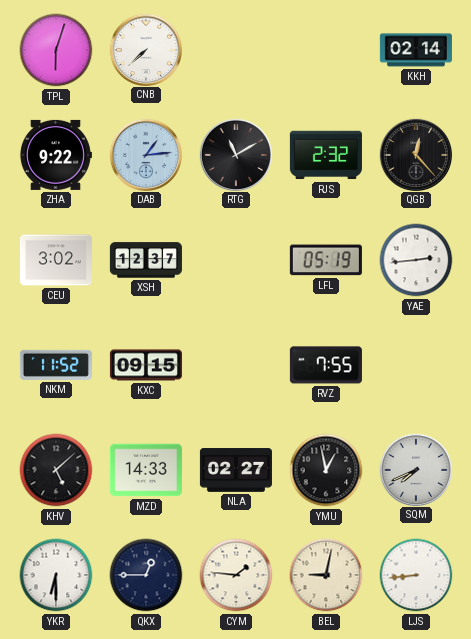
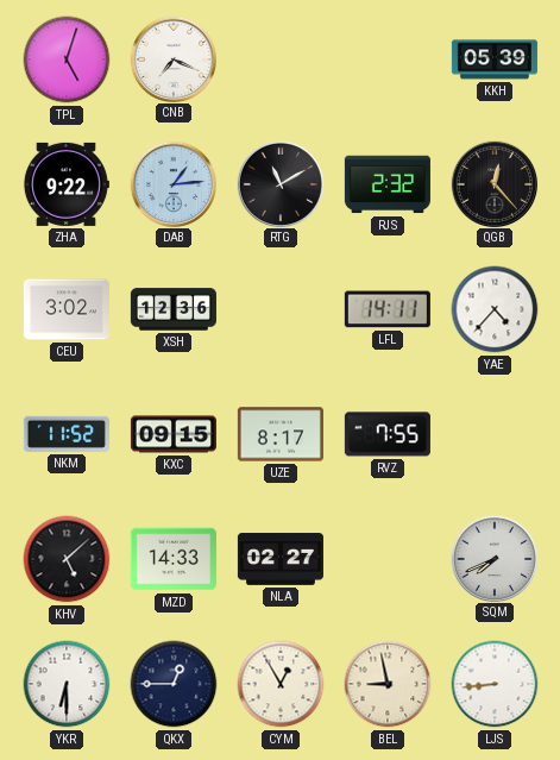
TPL: 6:03 -> 5:03 (67, 59)
CNB: 7:38 -> 7:19 (172, 58)
KKH: 02:14 -> 05:39 (495, 59)
XSH: 12:37 -> 12:36 (174, 309)
LFL: 05:19 -> 14:11 (388, 309)
YAE: 2:44 -> 4:37 (495, 309)
UZE: none -> 8:17 (281, 434)
YMU: 12:58 -> none (326, 470)
CYM: 1:46 -> 12:55 (281, 684)
BEL: 9:02 -> 8:58 (388, 684)
